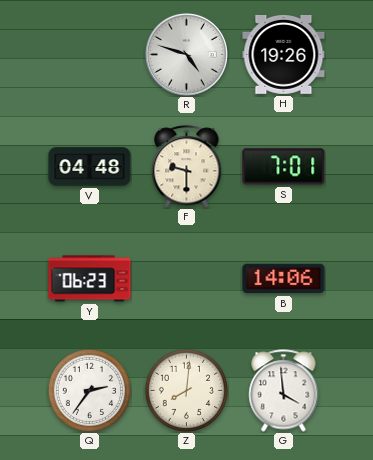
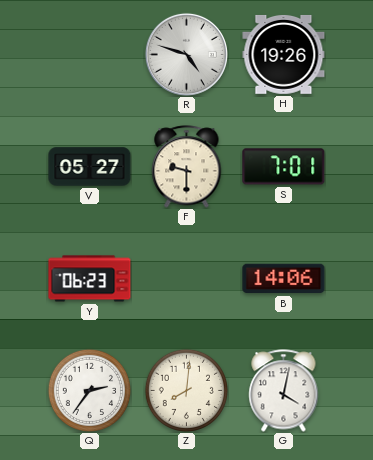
V: 04:48 -> 05:27 (90, 167)
G: 3:59 -> 4:02 (284, 391)
